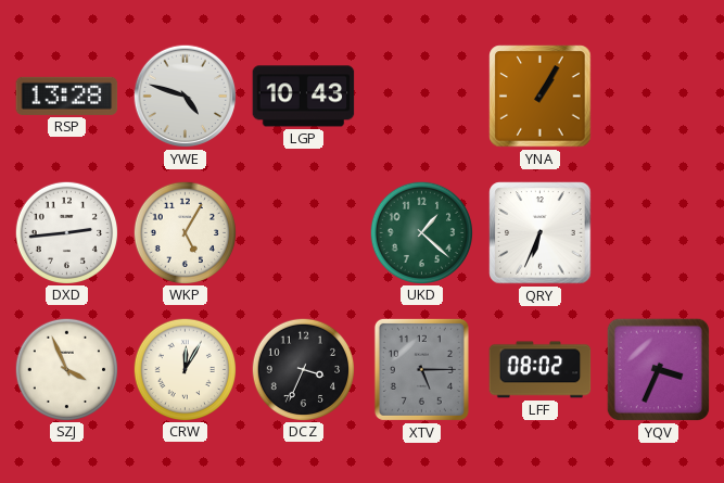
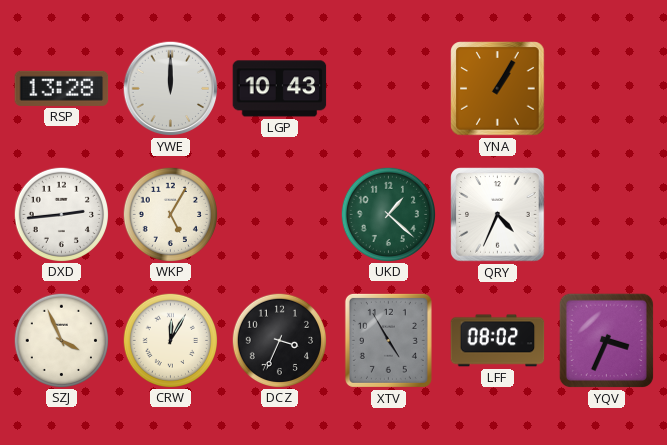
YWE: 4:48 -> 12:00 (171, 89)
QRY: 6:34 -> 4:34 (498, 215)
XTV: 5:15 -> 4:55 (388, 340)
